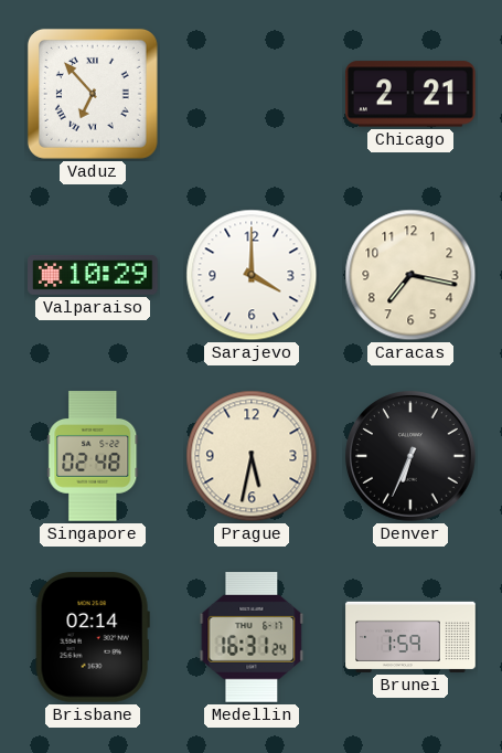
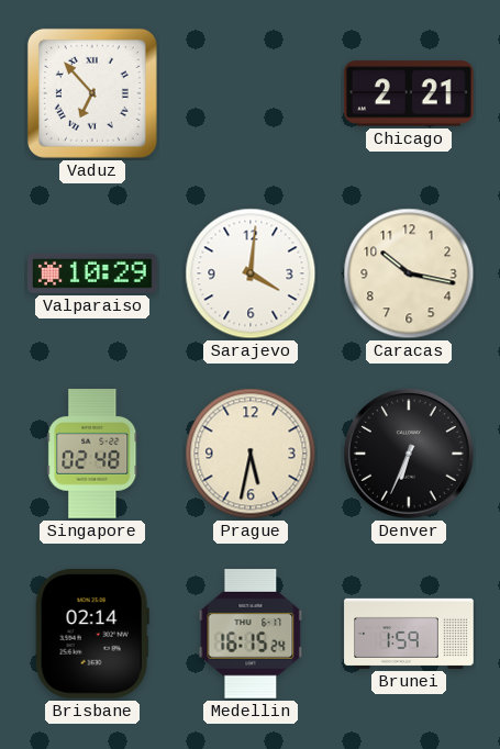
Sarajevo: 4:00 -> 4:01 (251, 273)
Caracas: 7:17 -> 10:17 (409, 273)
Medellin: 16:31 -> 16:15 (251, 635)
